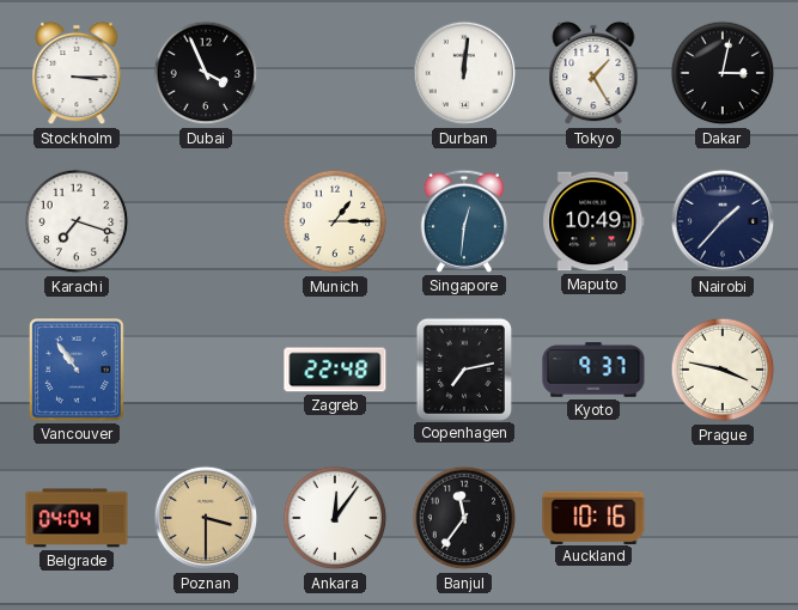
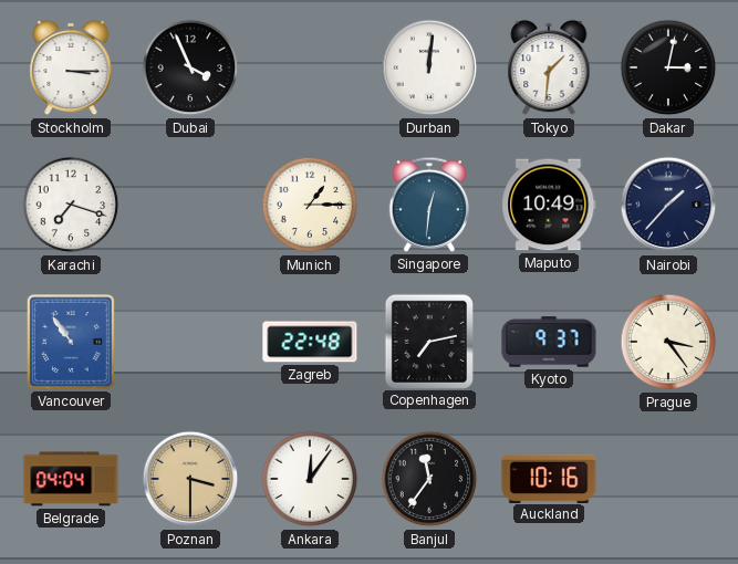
Tokyo: 1:25 -> 1:31 (549, 67)
Prague: 3:47 -> 3:24 (668, 342)
